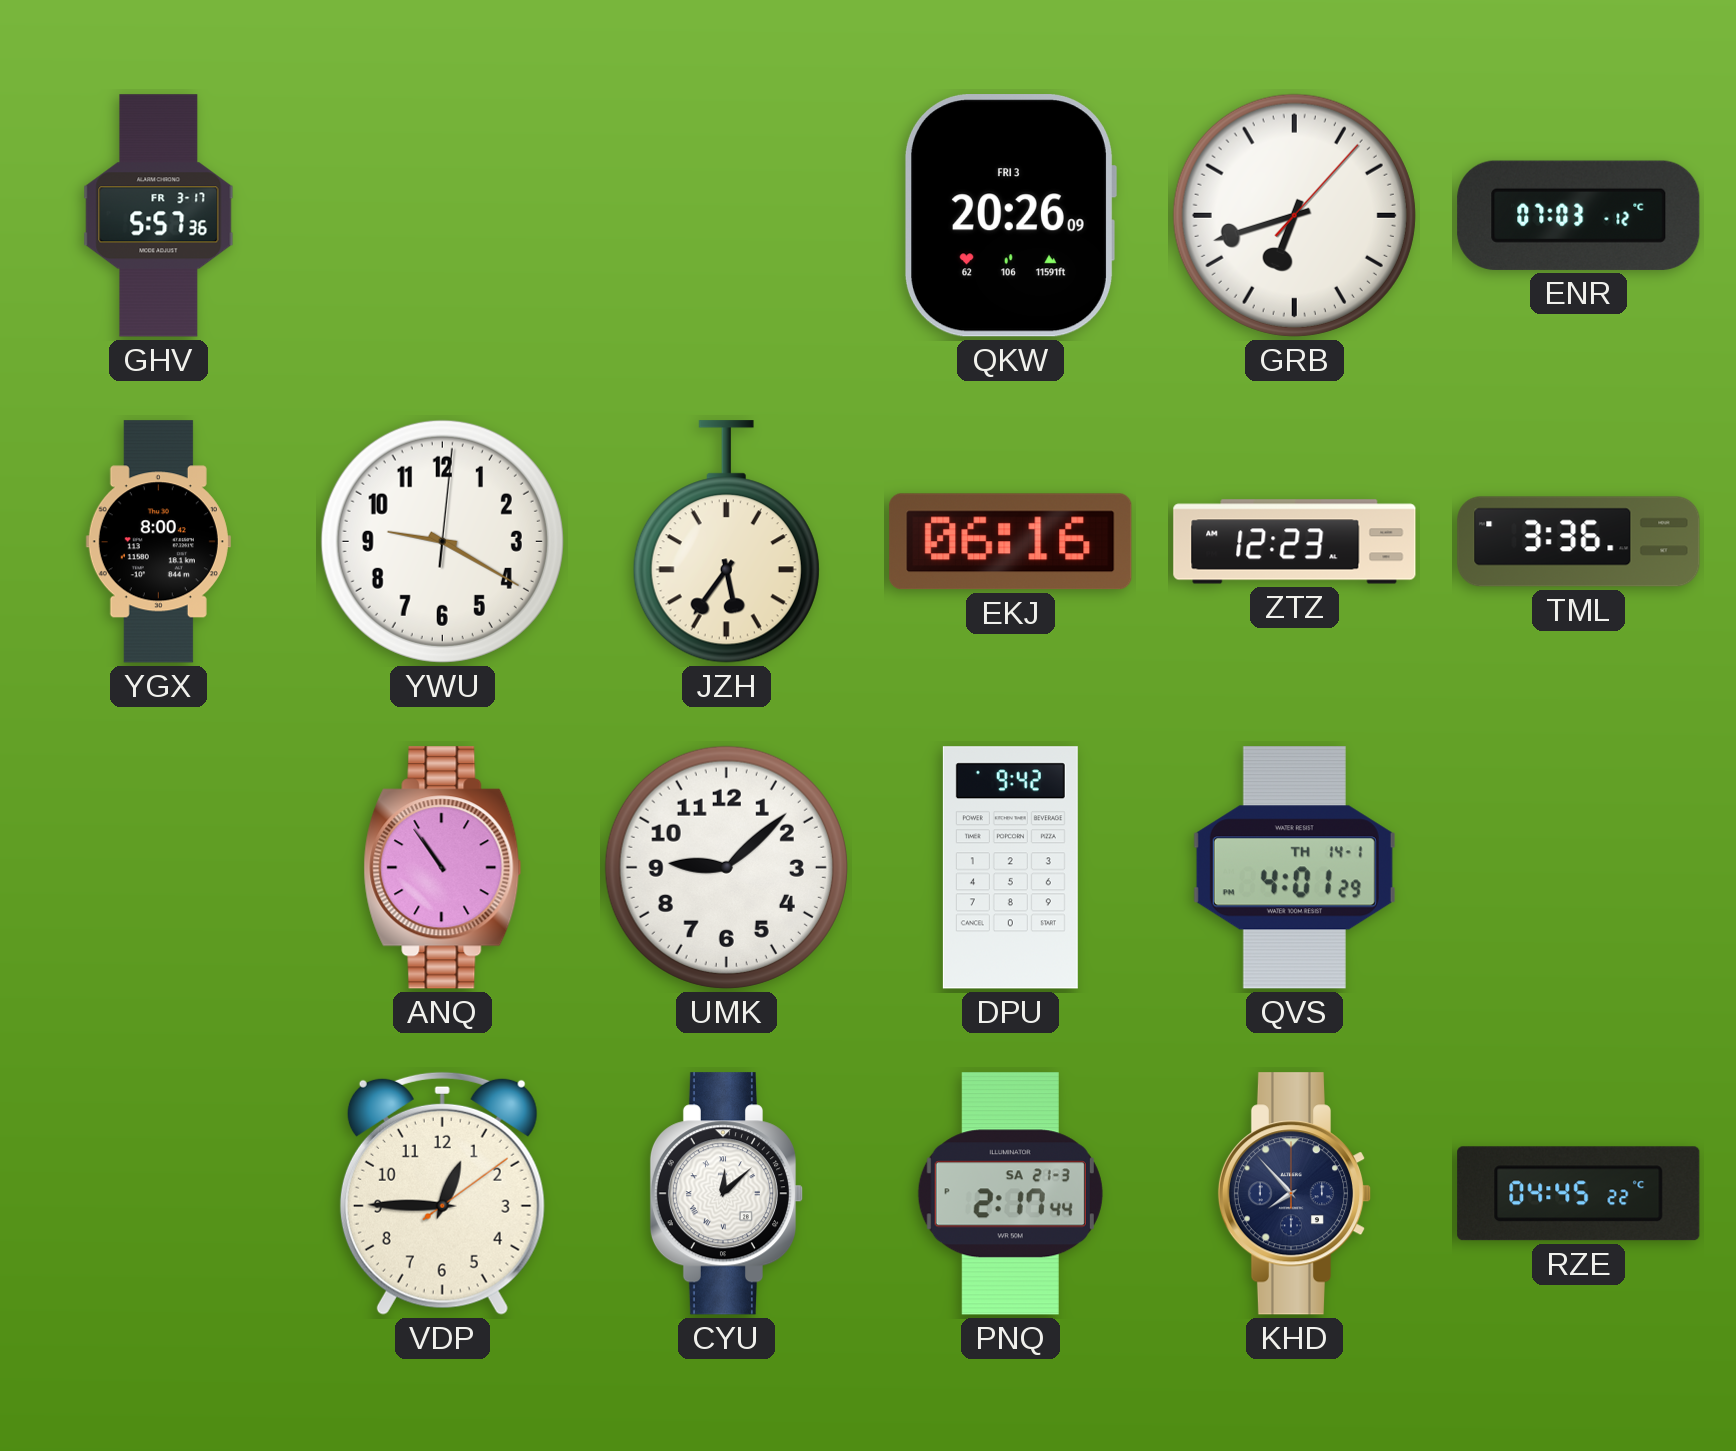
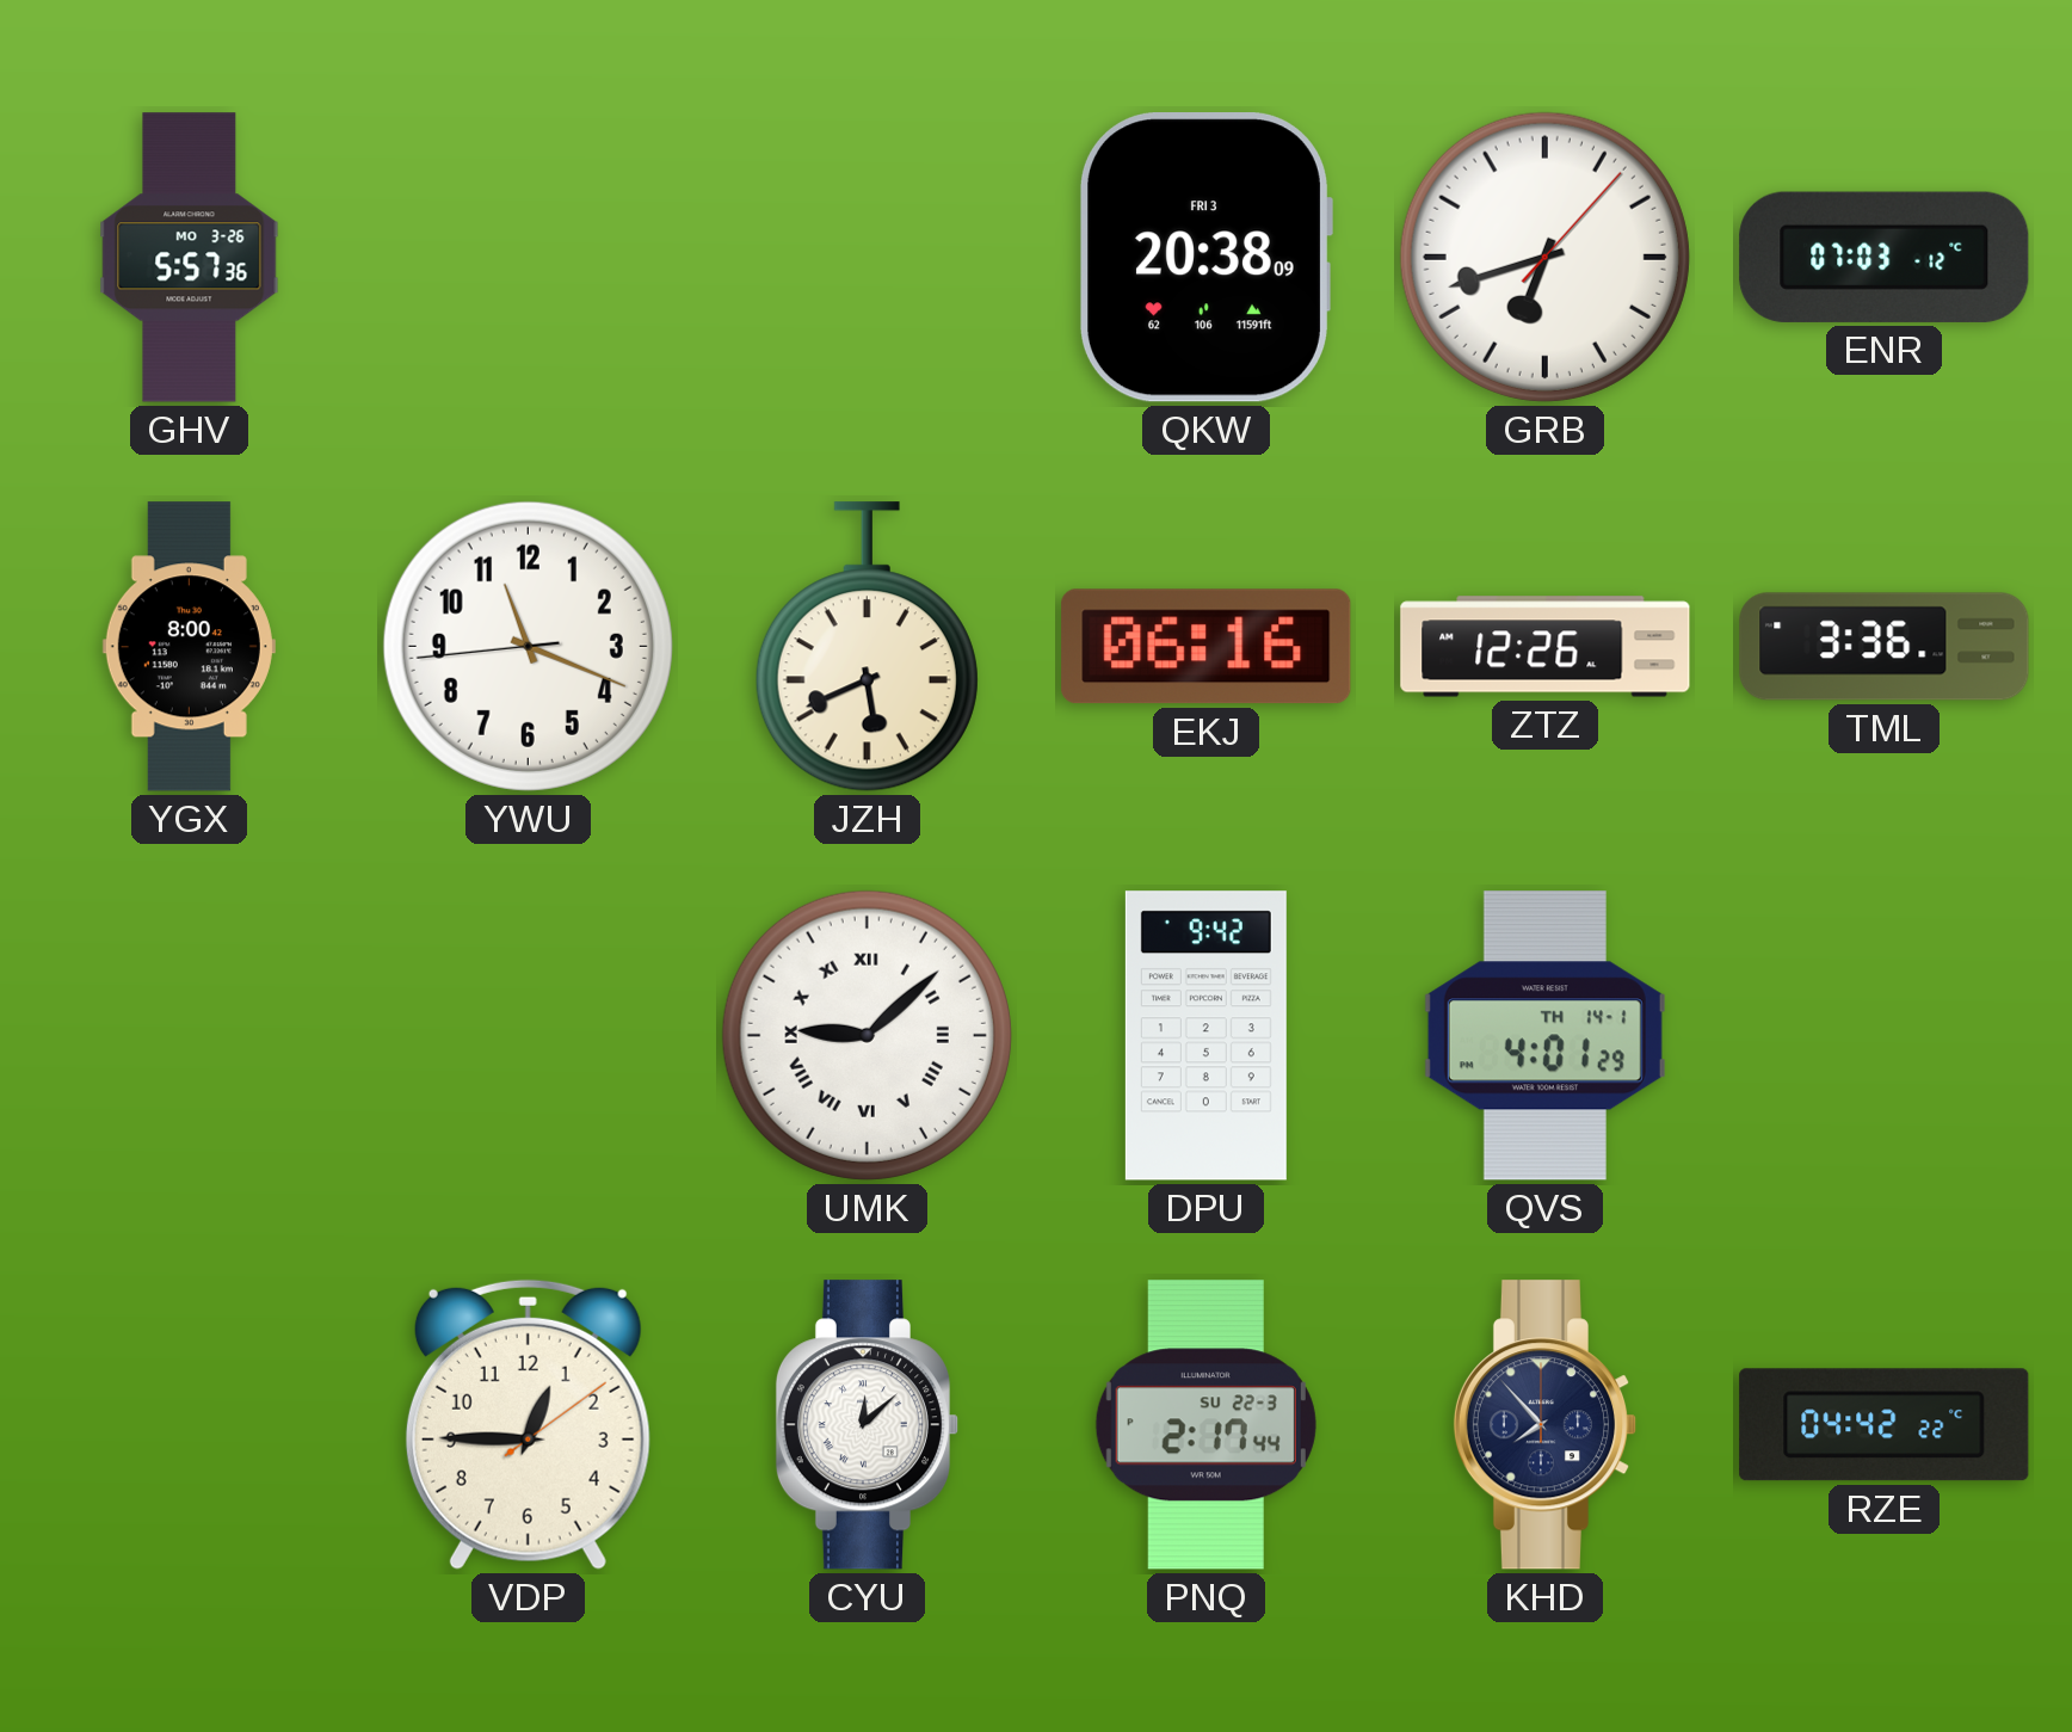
GHV date: FR 3-17 -> MO 3-26 (190, 258)
QKW: 20:26 -> 20:38 (1207, 258)
YWU: 9:20 -> 11:18 (528, 646)
JZH: 5:36 -> 5:41 (867, 647)
ZTZ: 12:23 -> 12:26 (1546, 647)
ANQ: 10:54 -> none (443, 868)
UMK numerals: Arabic -> Roman (867, 1035)
PNQ date: SA 21-3 -> SU 22-3 (1205, 1425)
RZE: 04:45 -> 04:42 (1885, 1425)
